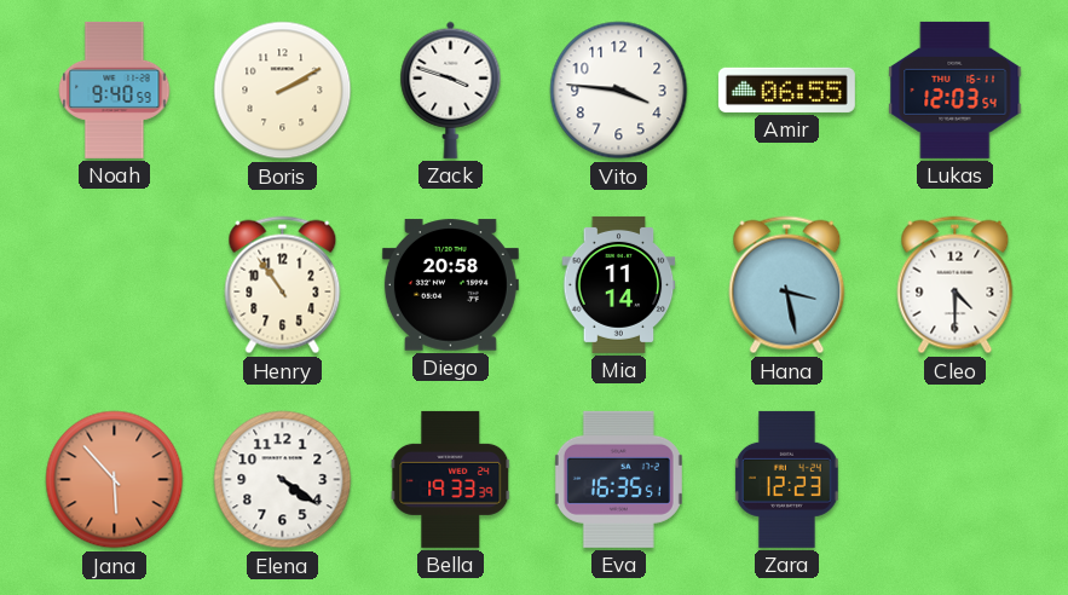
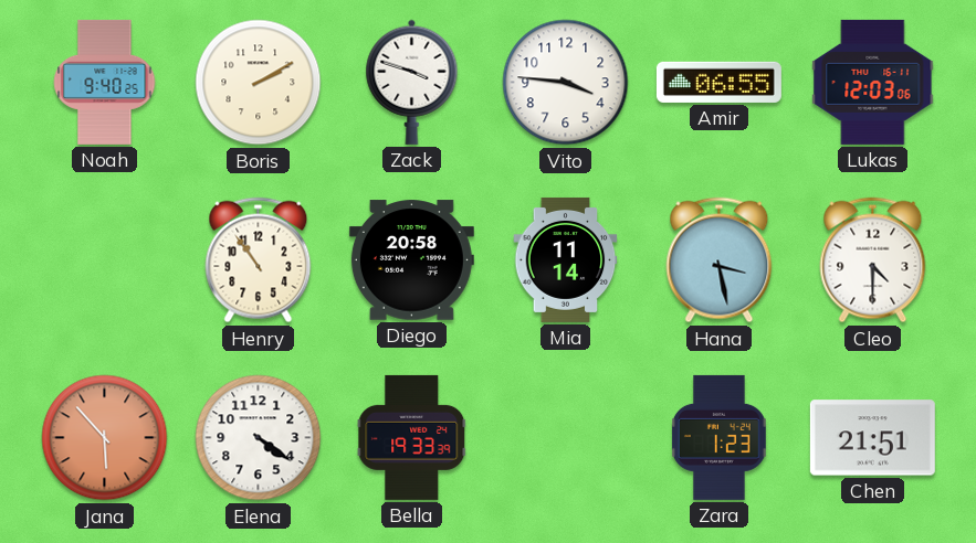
Noah: 9:40:59 -> 9:40:25 (105, 82)
Lukas: 12:03:54 -> 12:03:06 (873, 82)
Eva: 16:35 -> none (618, 479)
Zara: 12:23 -> 1:23 (718, 437)
Chen: none -> 21:51 (872, 438)
